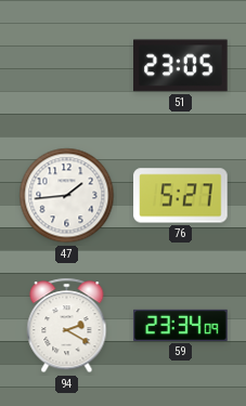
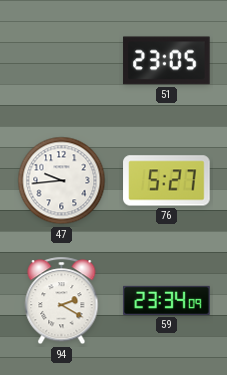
47: 1:44 -> 9:44 (62, 181)
